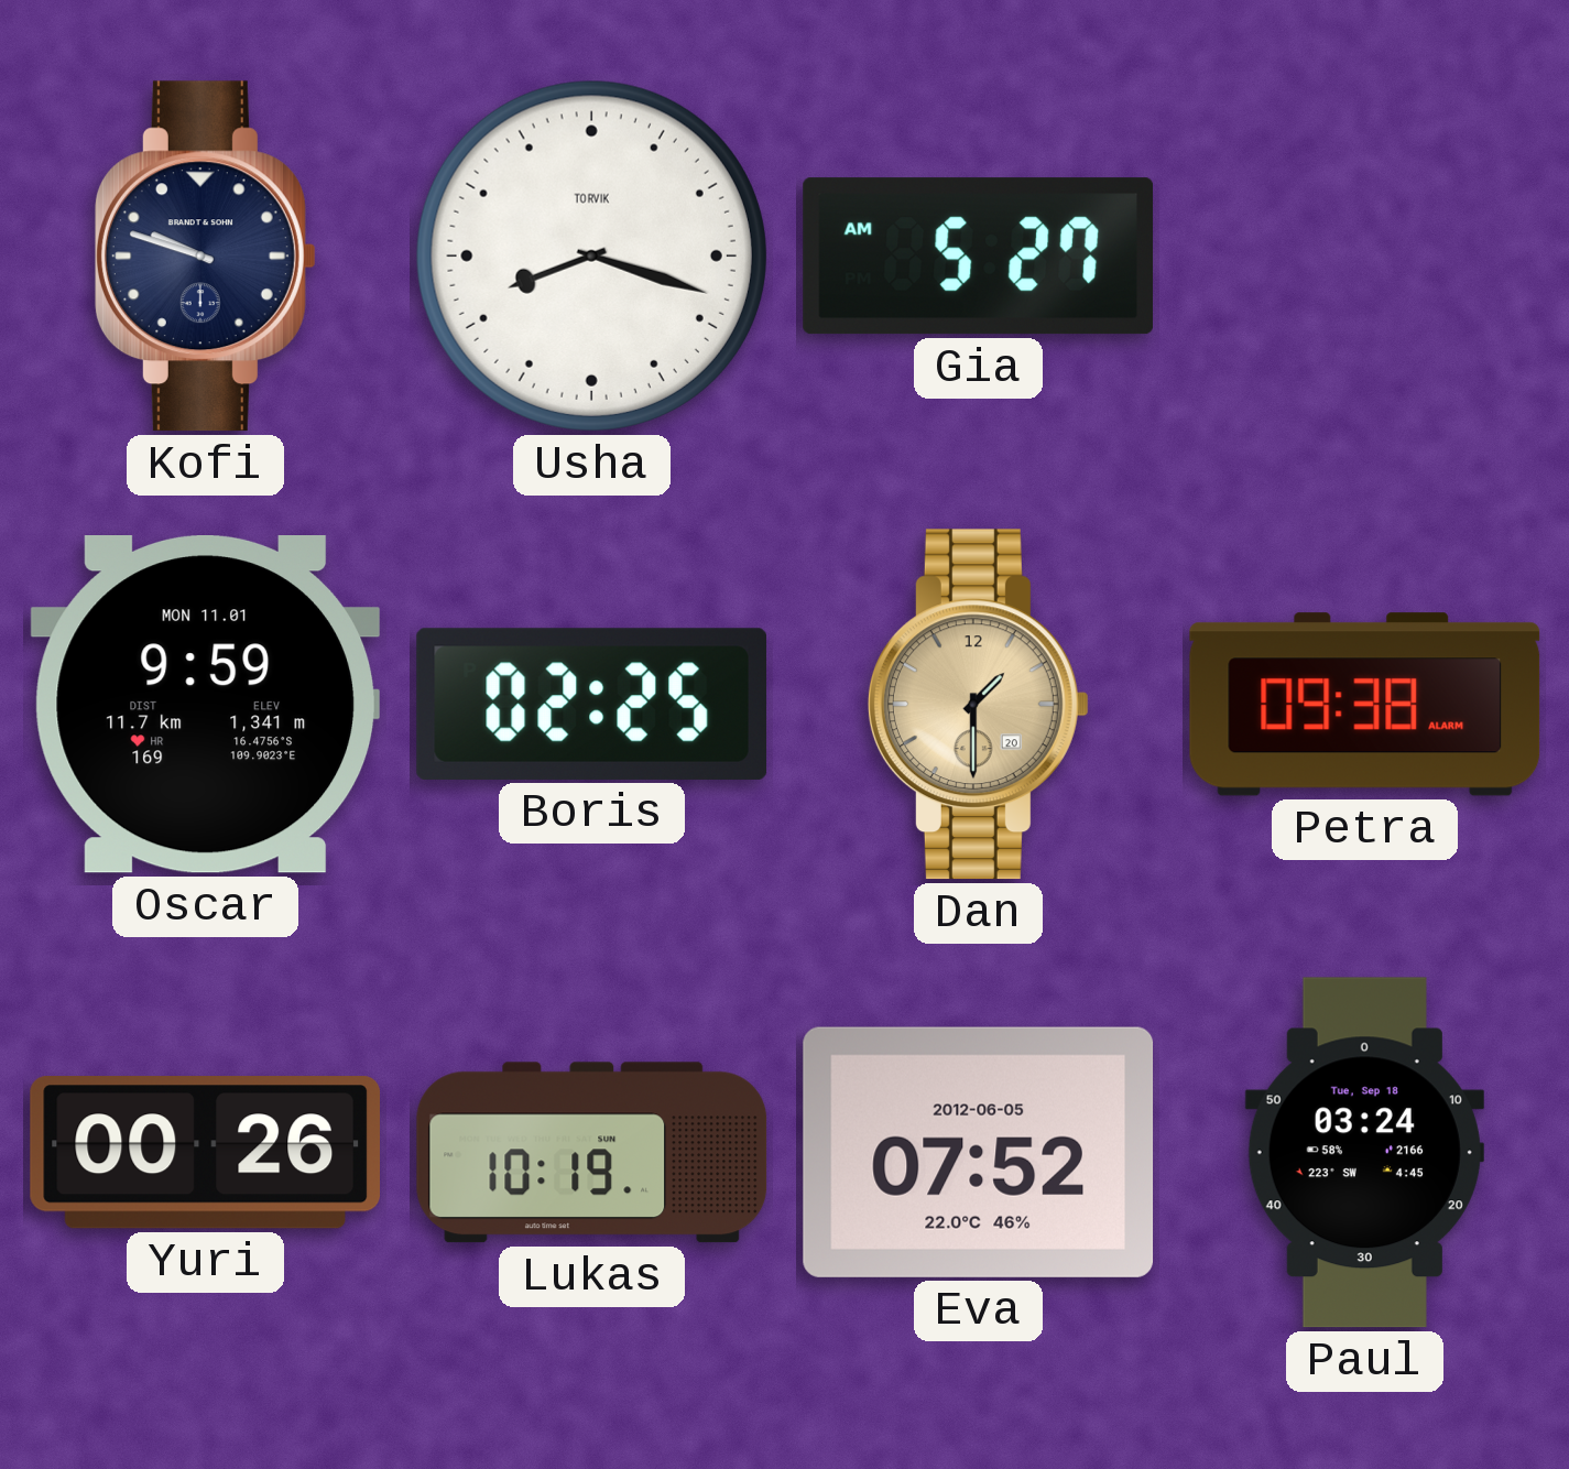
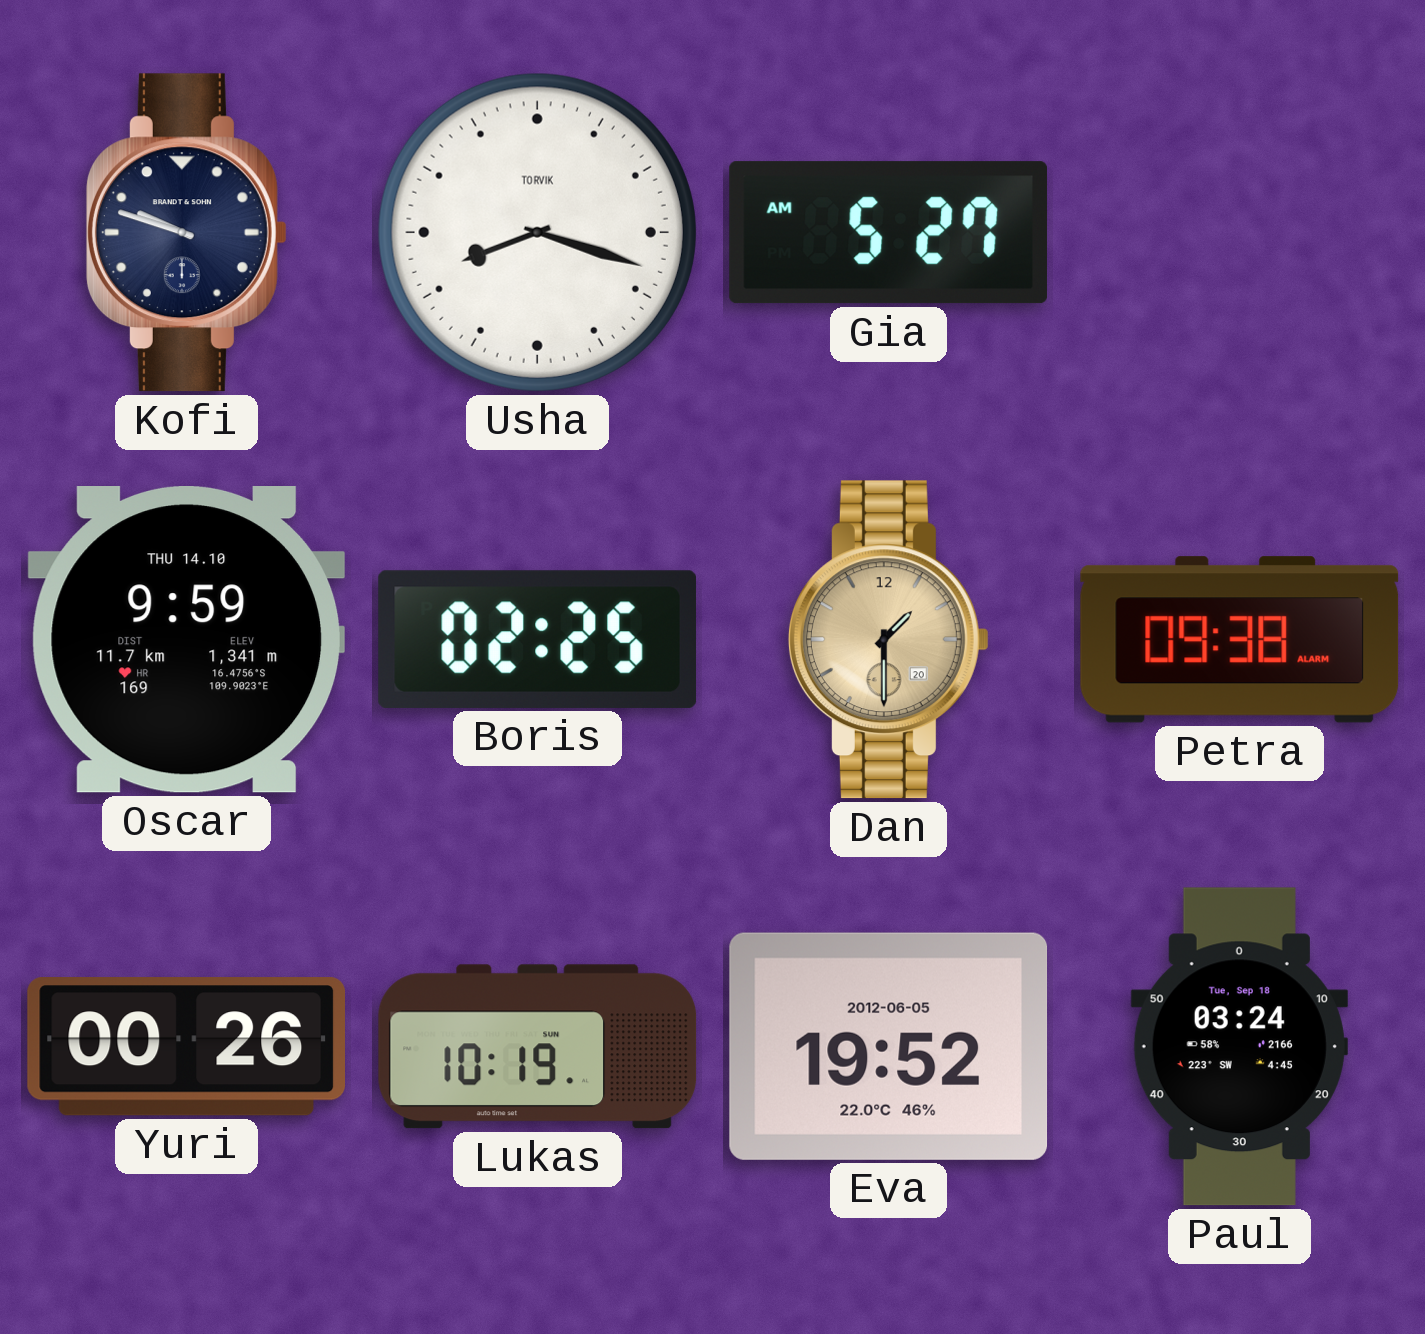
Oscar date: MON 11.01 -> THU 14.10 (186, 640)
Eva: 07:52 -> 19:52 (889, 1046)
